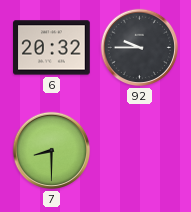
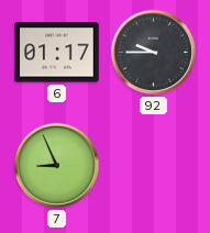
6: 20:32 -> 01:17 (57, 53)
7: 8:30 -> 8:56 (57, 166)
